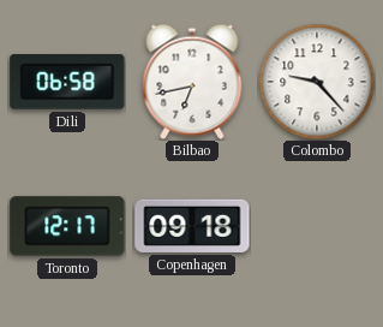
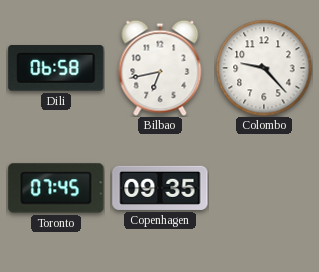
Toronto: 12:17 -> 07:45 (56, 188)
Copenhagen: 09:18 -> 09:35 (160, 188)
